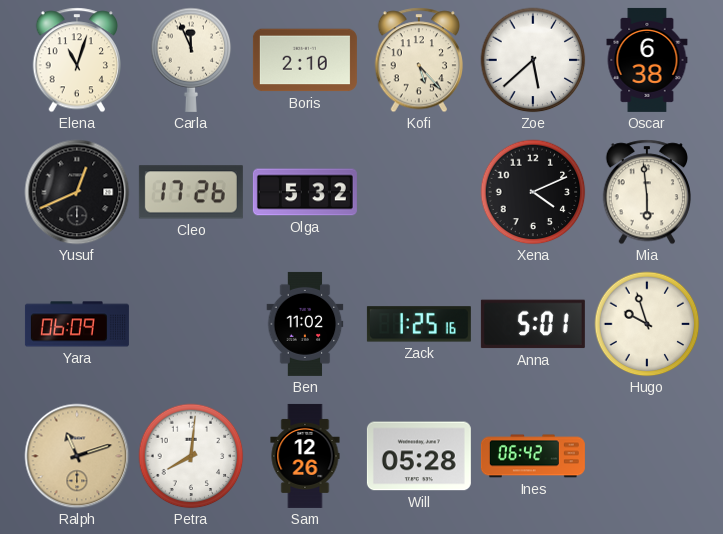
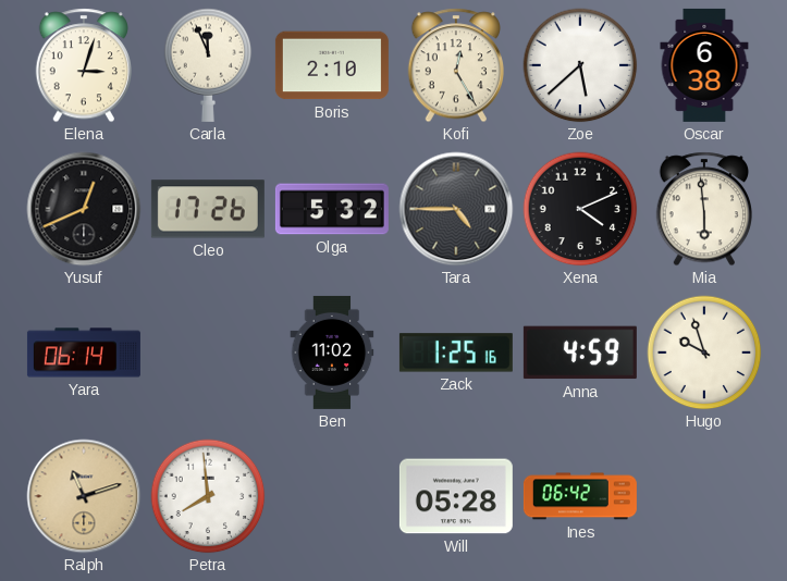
Elena: 11:03 -> 3:03 (83, 65)
Kofi: 5:23 -> 12:25 (455, 65)
Tara: none -> 4:45 (456, 209)
Yara: 06:09 -> 06:14 (84, 353)
Anna: 5:01 -> 4:59 (580, 353)
Petra: 8:01 -> 7:59 (208, 496)
Sam: 12:26 -> none (305, 456)
